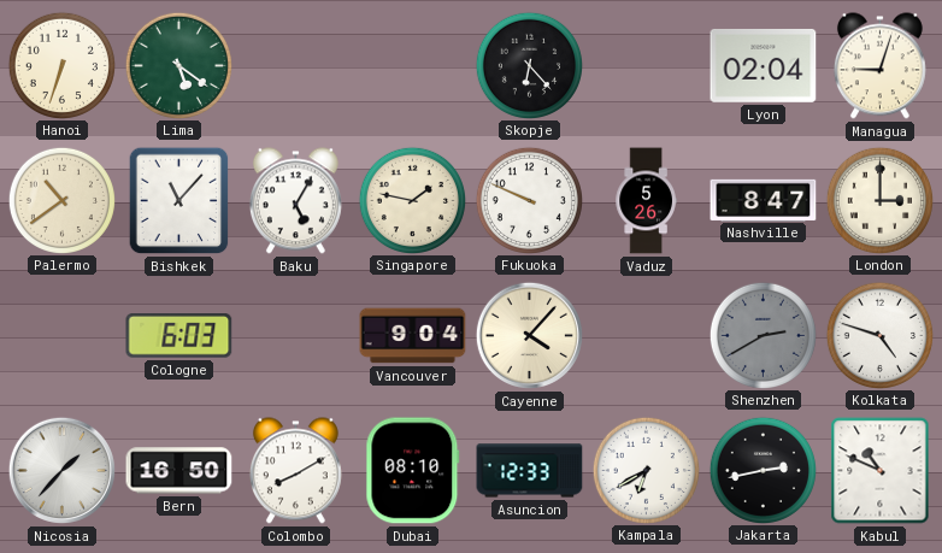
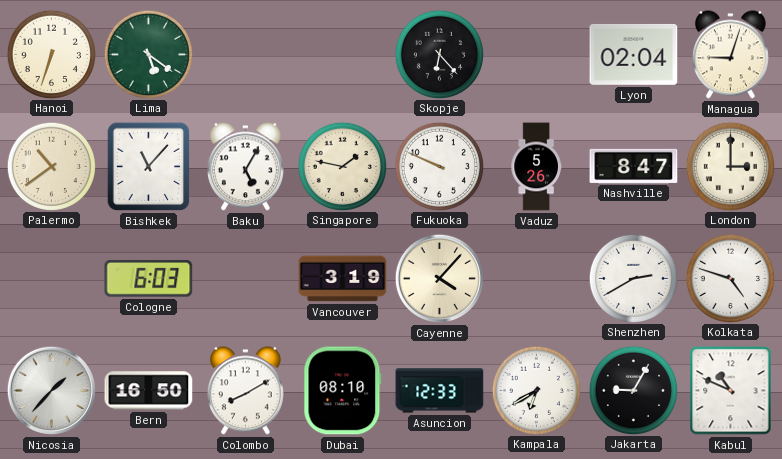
Vancouver: 9:04 -> 3:19 (343, 279)
Shenzhen dial: grey -> white (633, 278)
Jakarta: 2:43 -> 9:05 (633, 390)
